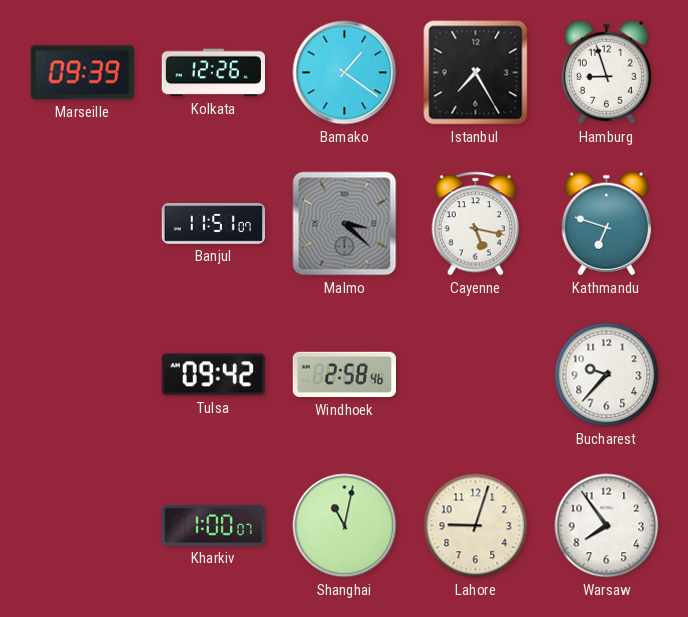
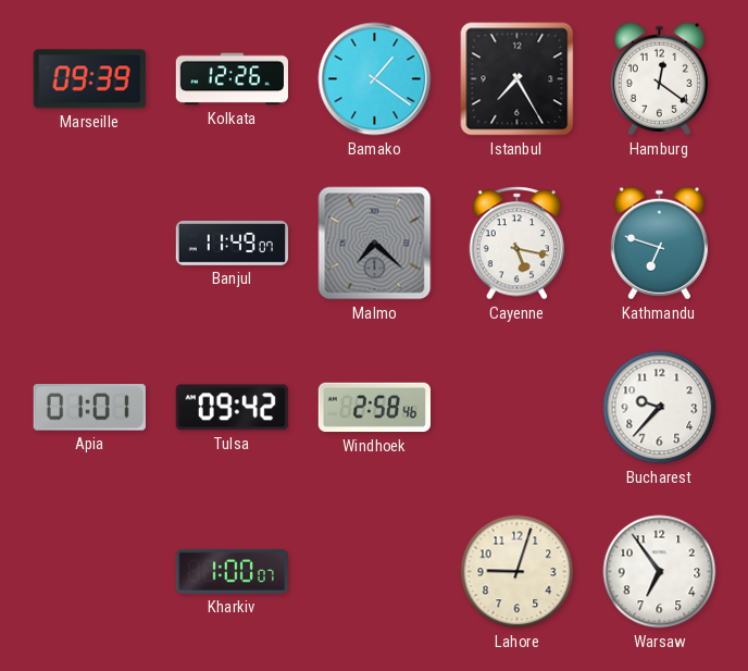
Hamburg: 8:57 -> 12:21 (659, 79)
Banjul: 11:51 -> 11:49 (232, 243)
Malmo: 3:22 -> 7:22 (375, 244)
Apia: none -> 01:01 (89, 408)
Shanghai: 11:02 -> none (345, 526)
Warsaw: 7:54 -> 6:54 (660, 572)
